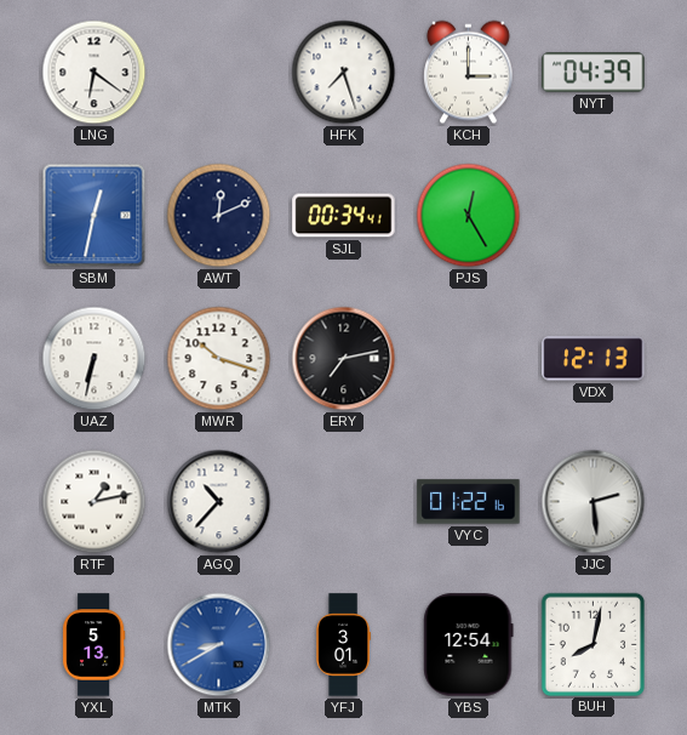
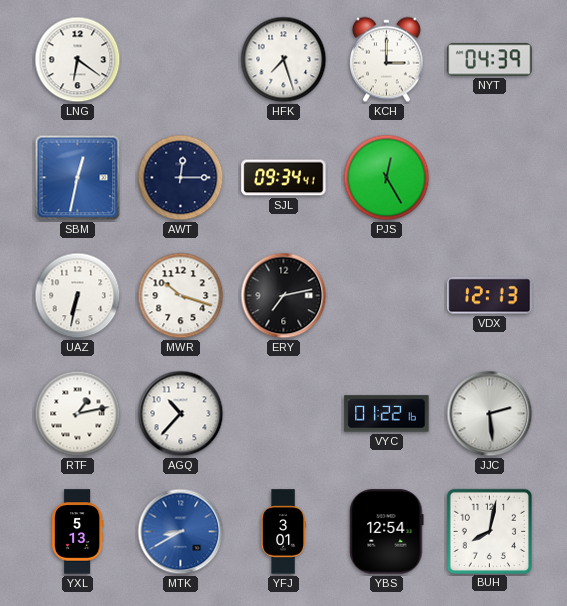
AWT: 12:11 -> 12:15 (181, 178)
SJL: 00:34 -> 09:34 (284, 178)
